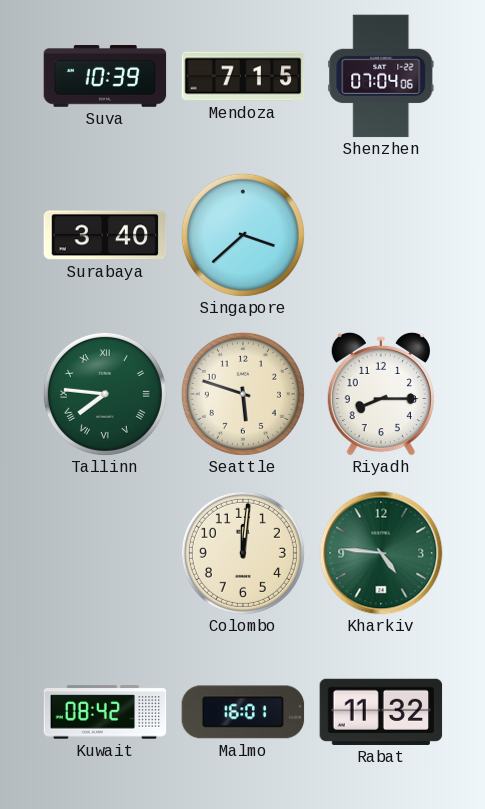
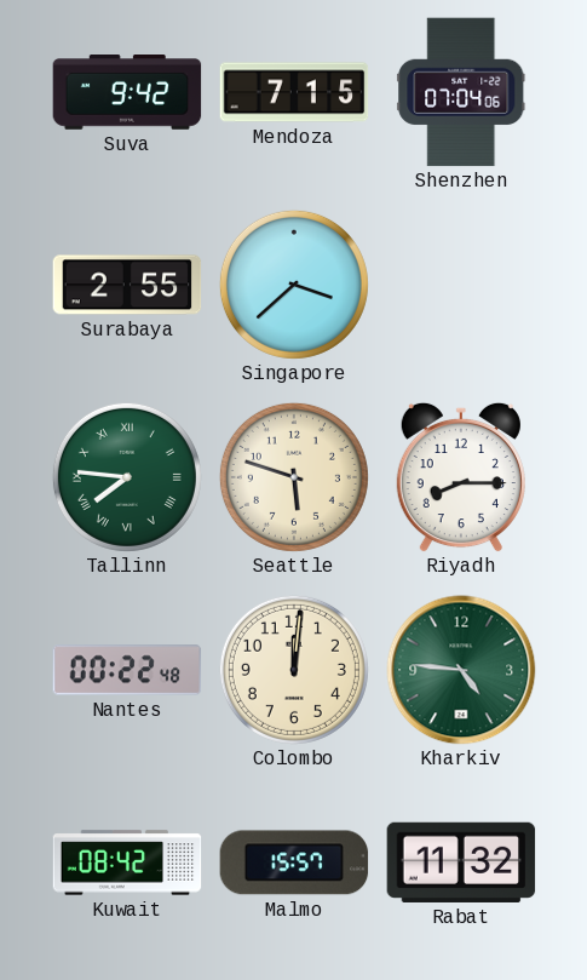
Suva: 10:39 -> 9:42 (127, 93)
Surabaya: 3:40 -> 2:55 (127, 285)
Nantes: none -> 00:22 (127, 670)
Malmo: 16:01 -> 15:57 (294, 862)
